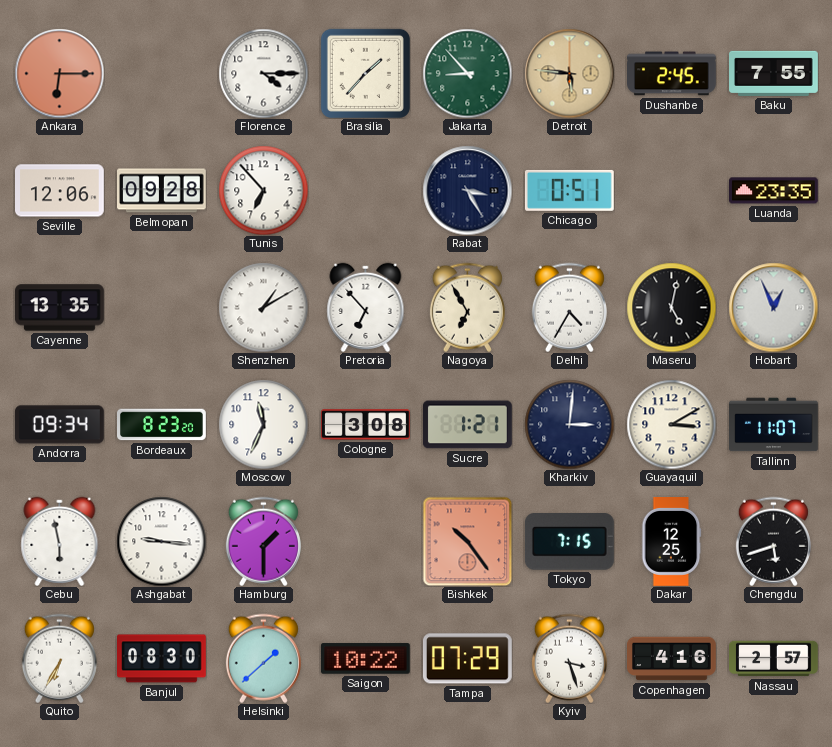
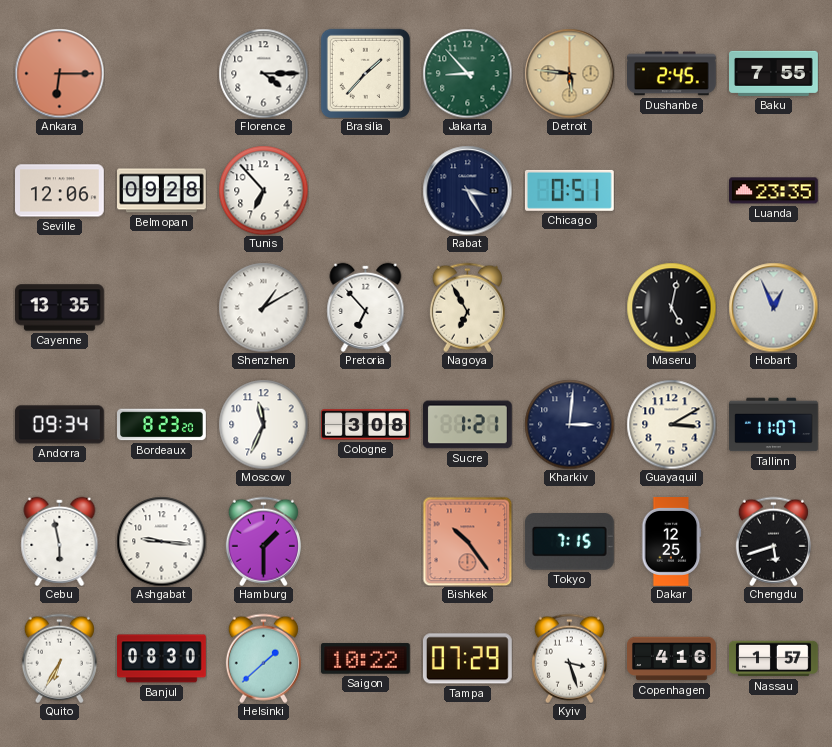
Delhi: 4:35 -> none (569, 307)
Nassau: 2:57 -> 1:57 (774, 659)
